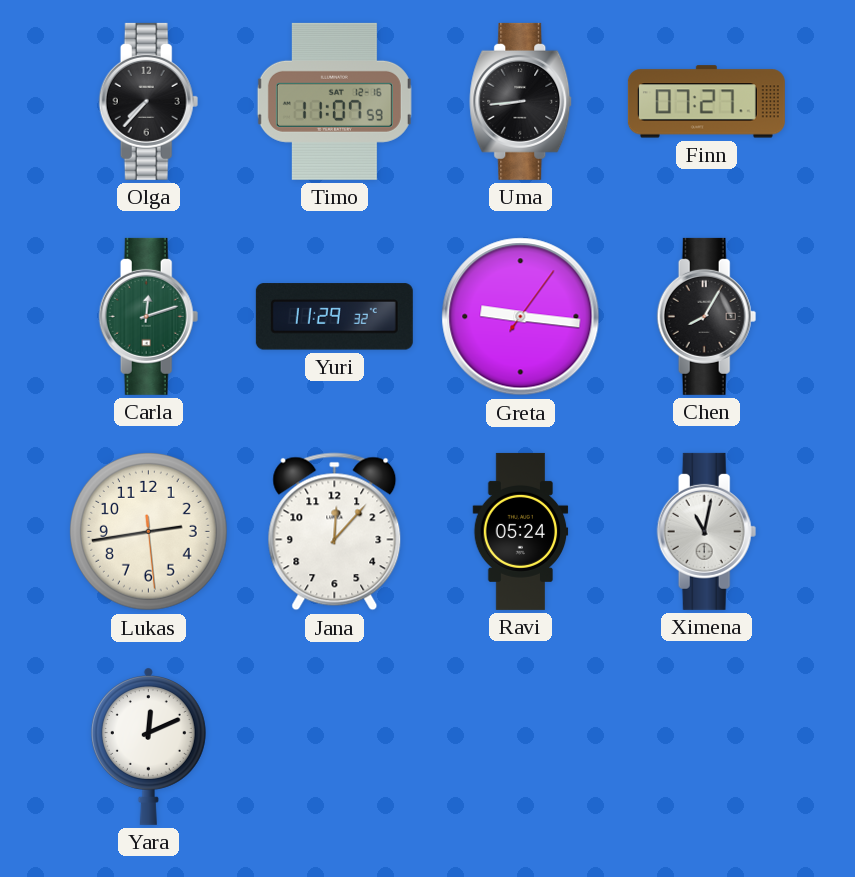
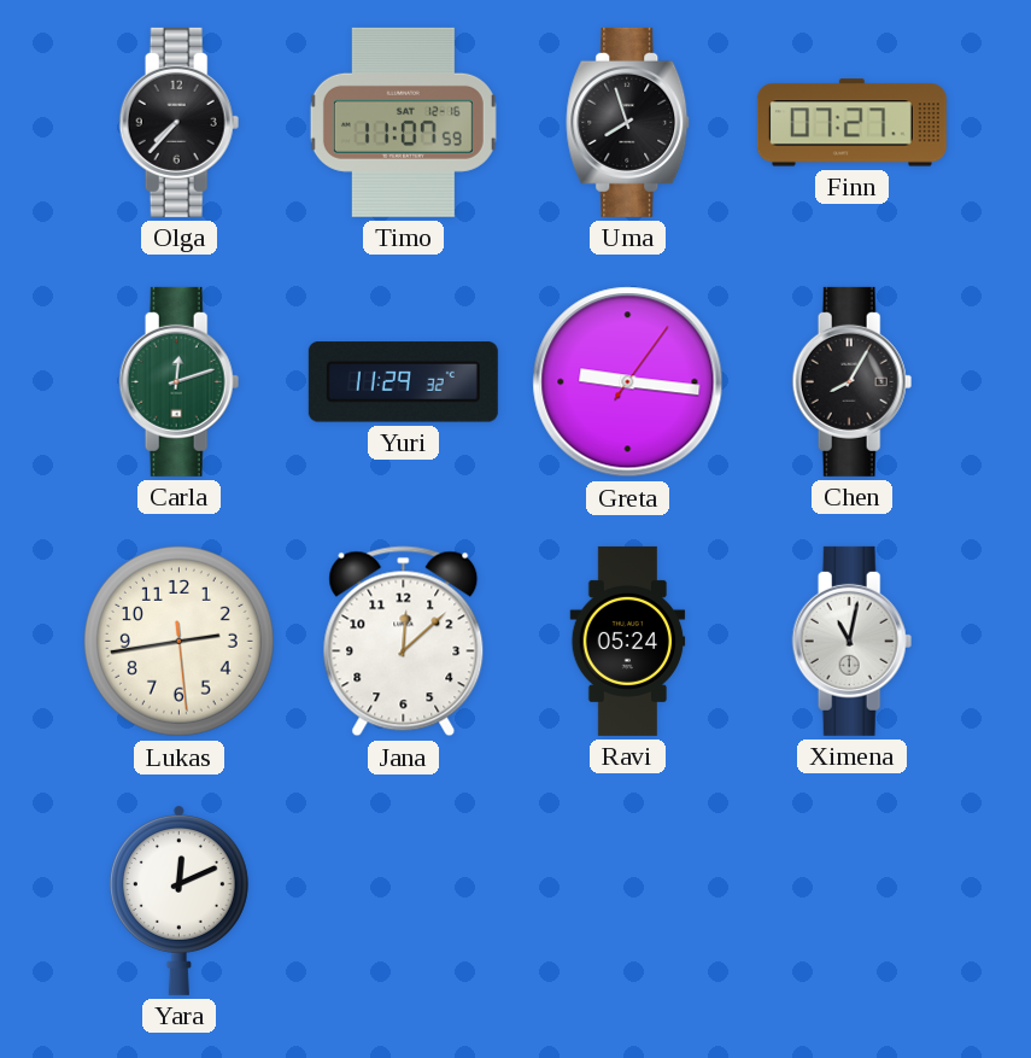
Uma: 8:44 -> 7:57 (628, 122)
Jana: 12:07 -> 12:08 (404, 642)
